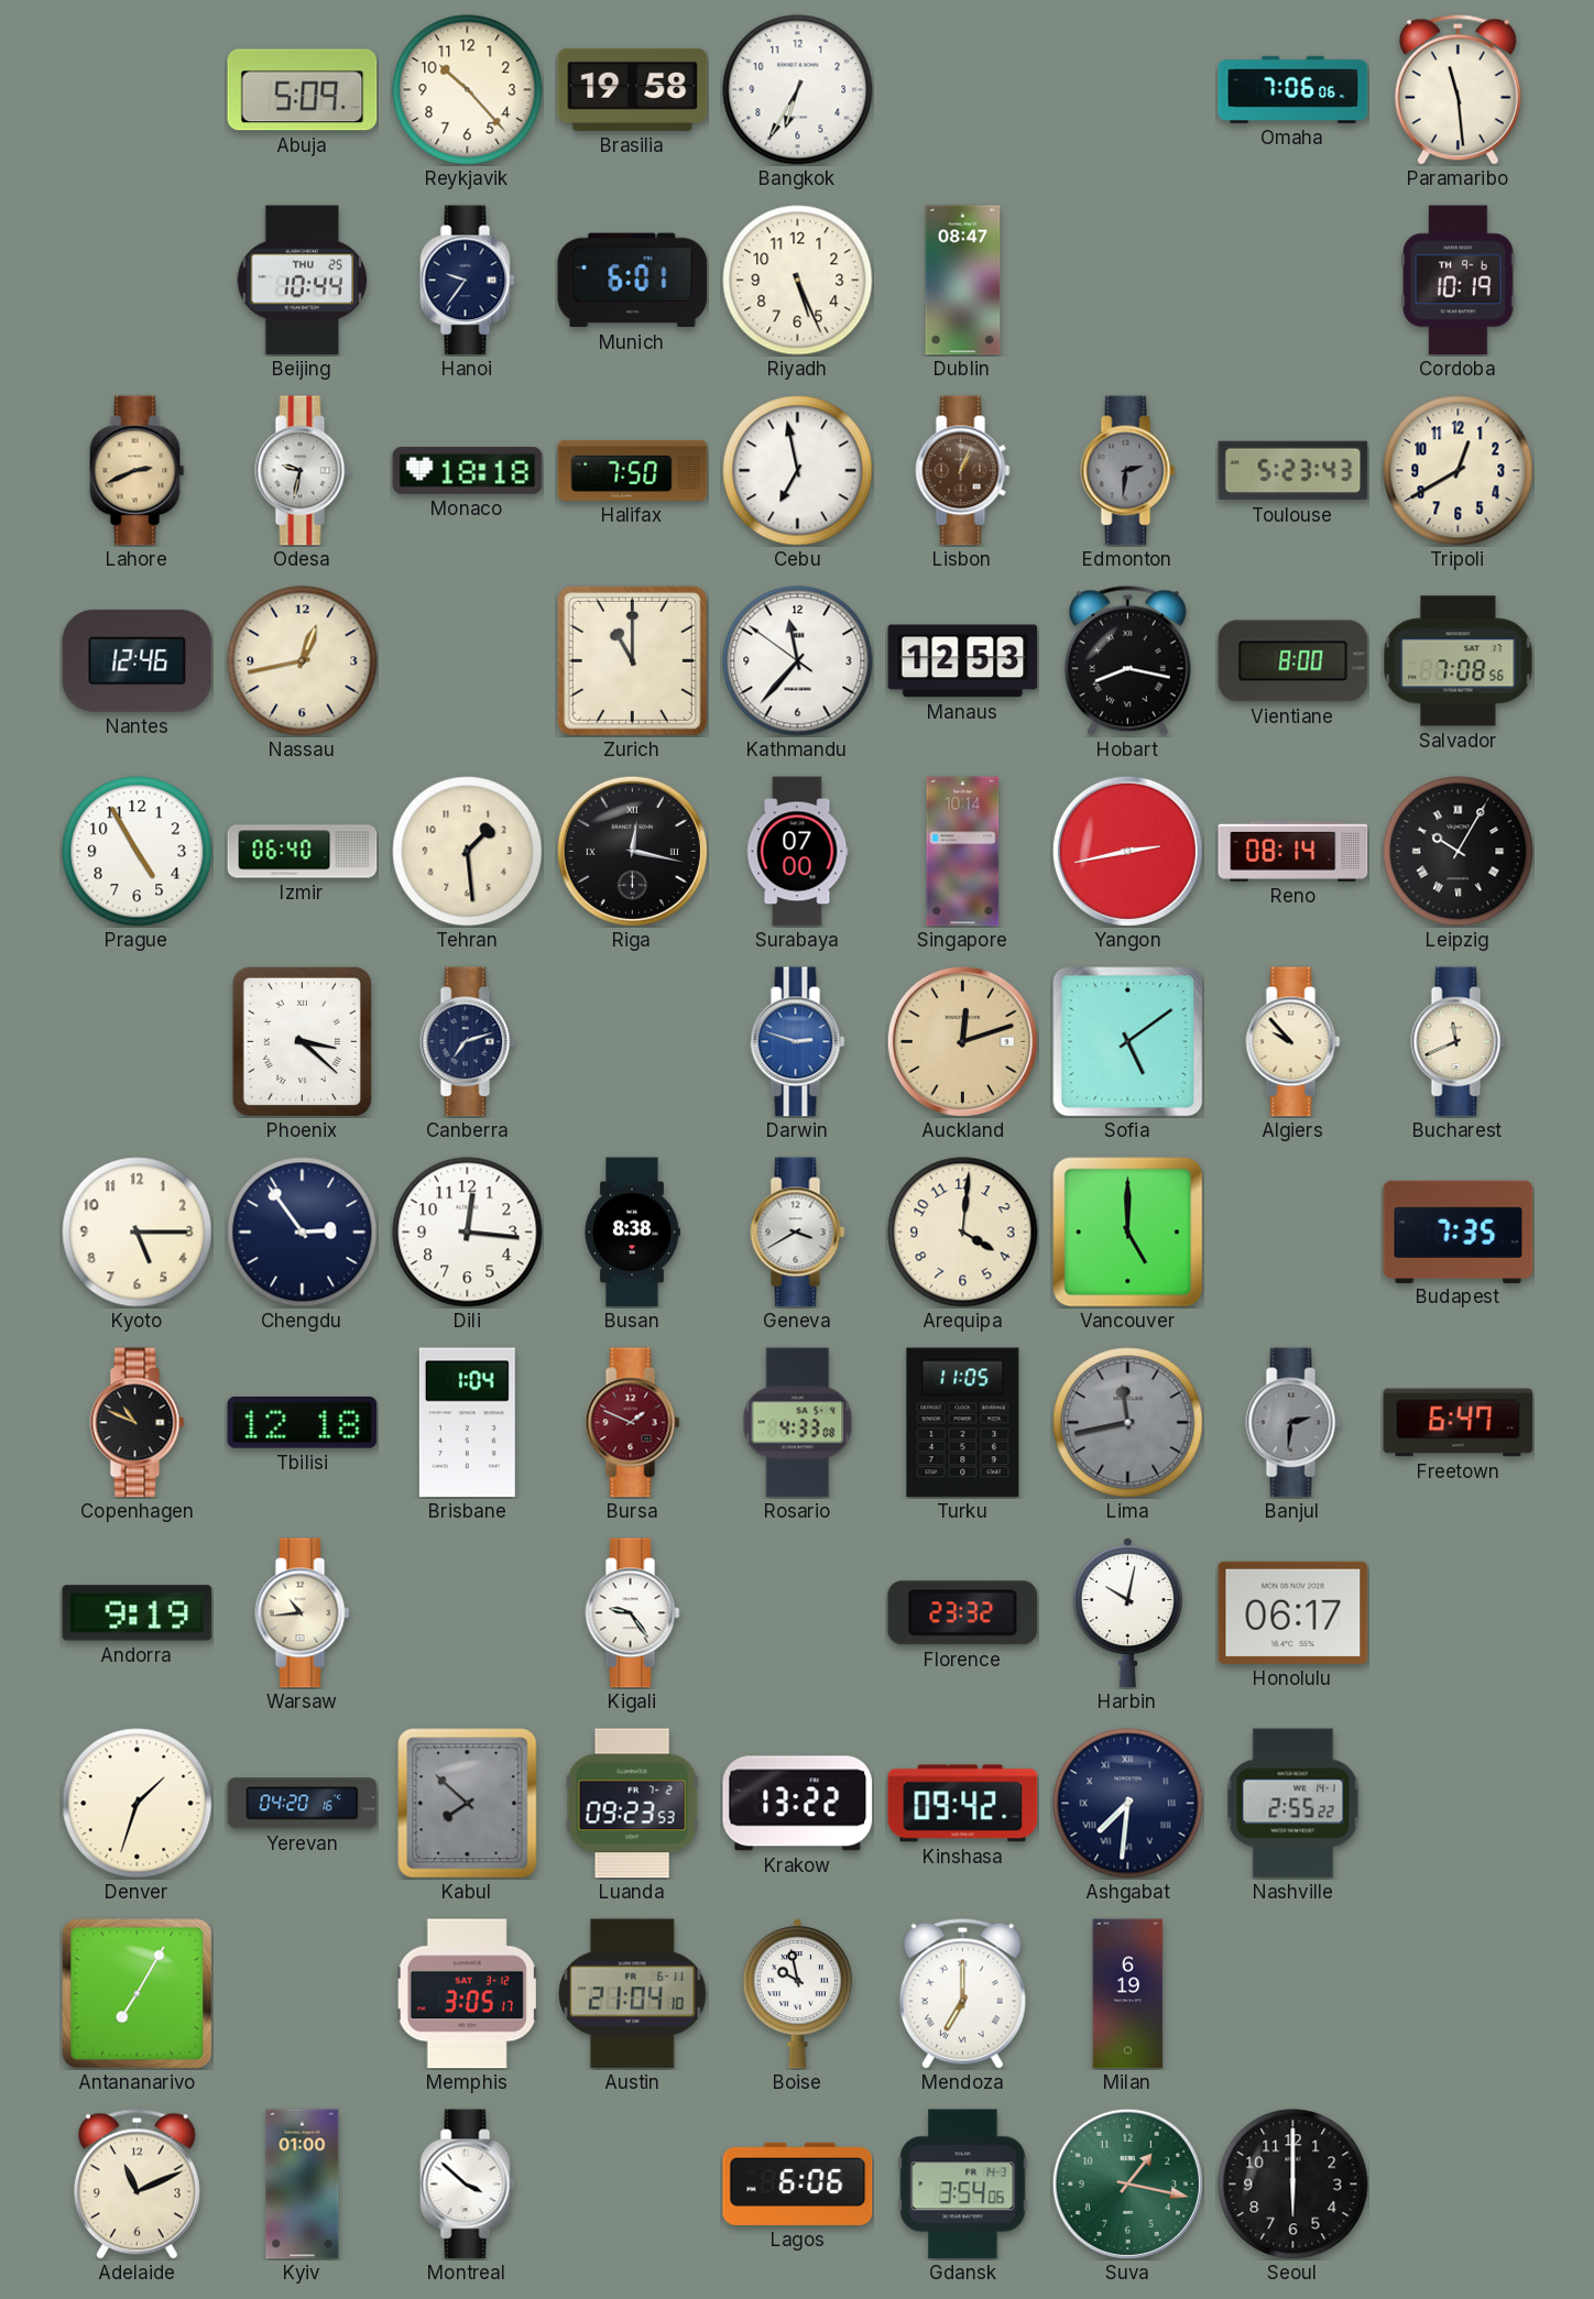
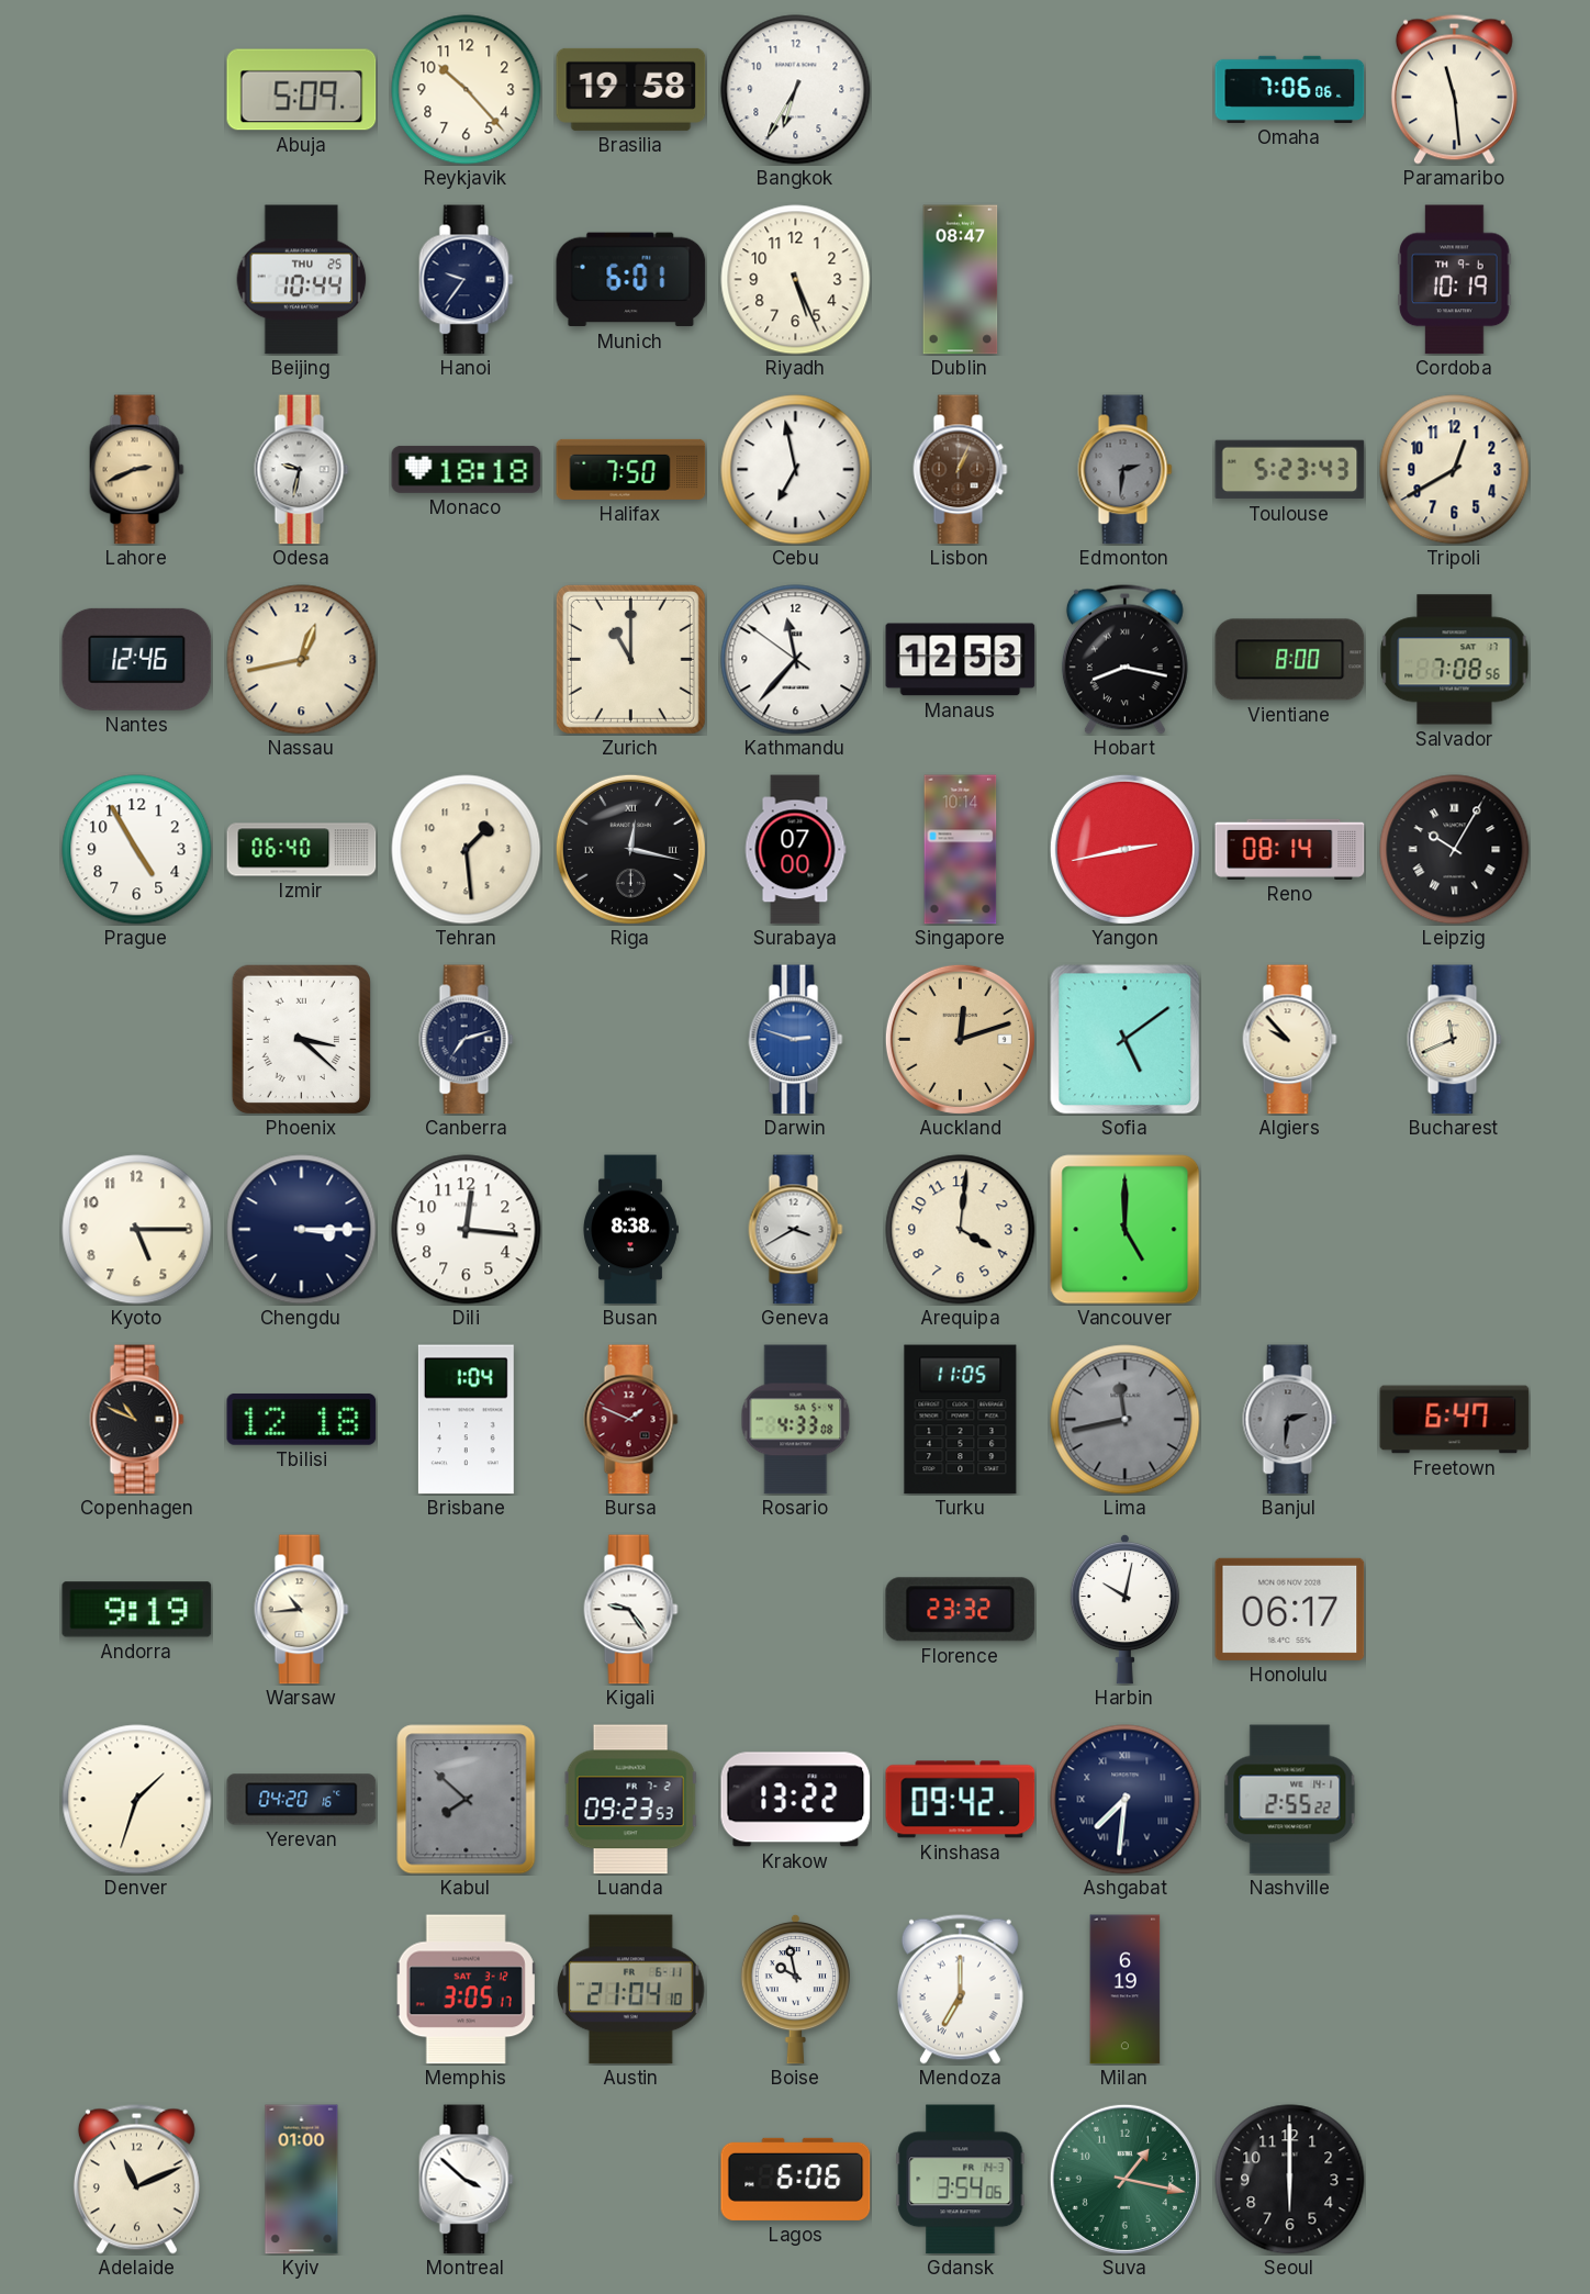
Chengdu: 2:54 -> 3:15 (302, 1230)
Budapest: 7:35 -> none (1459, 1231)
Antananarivo: 7:05 -> none (138, 1994)
